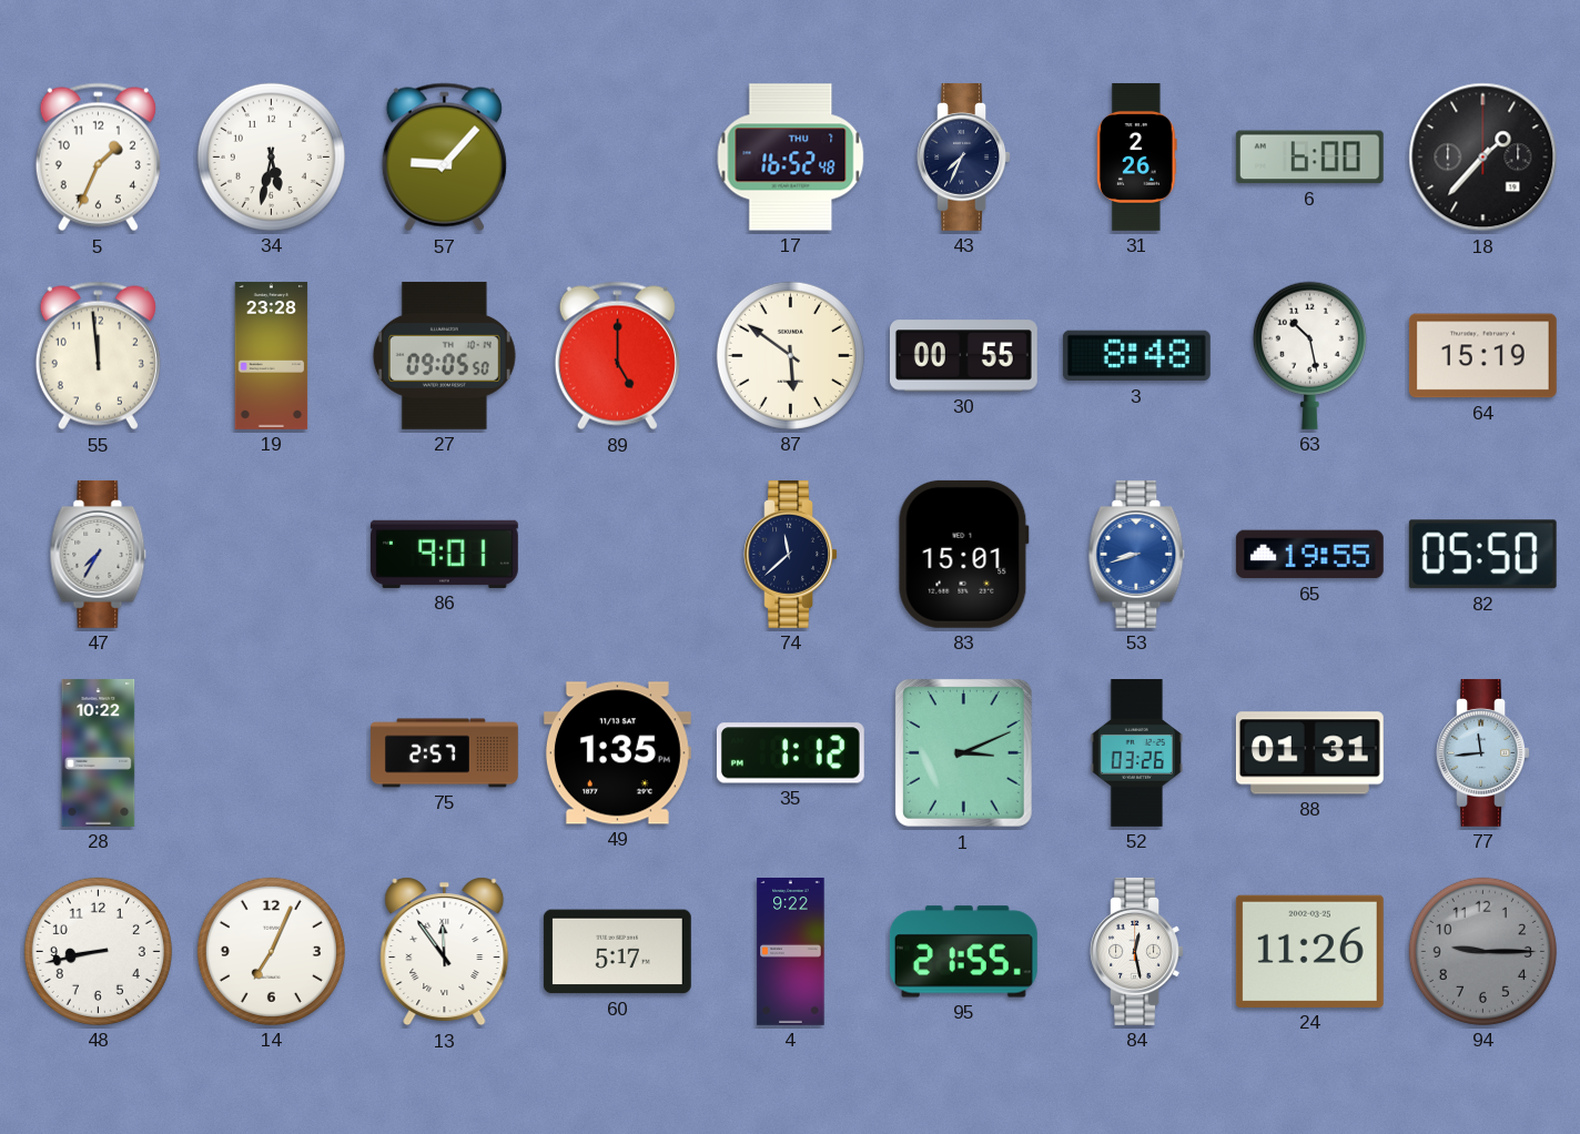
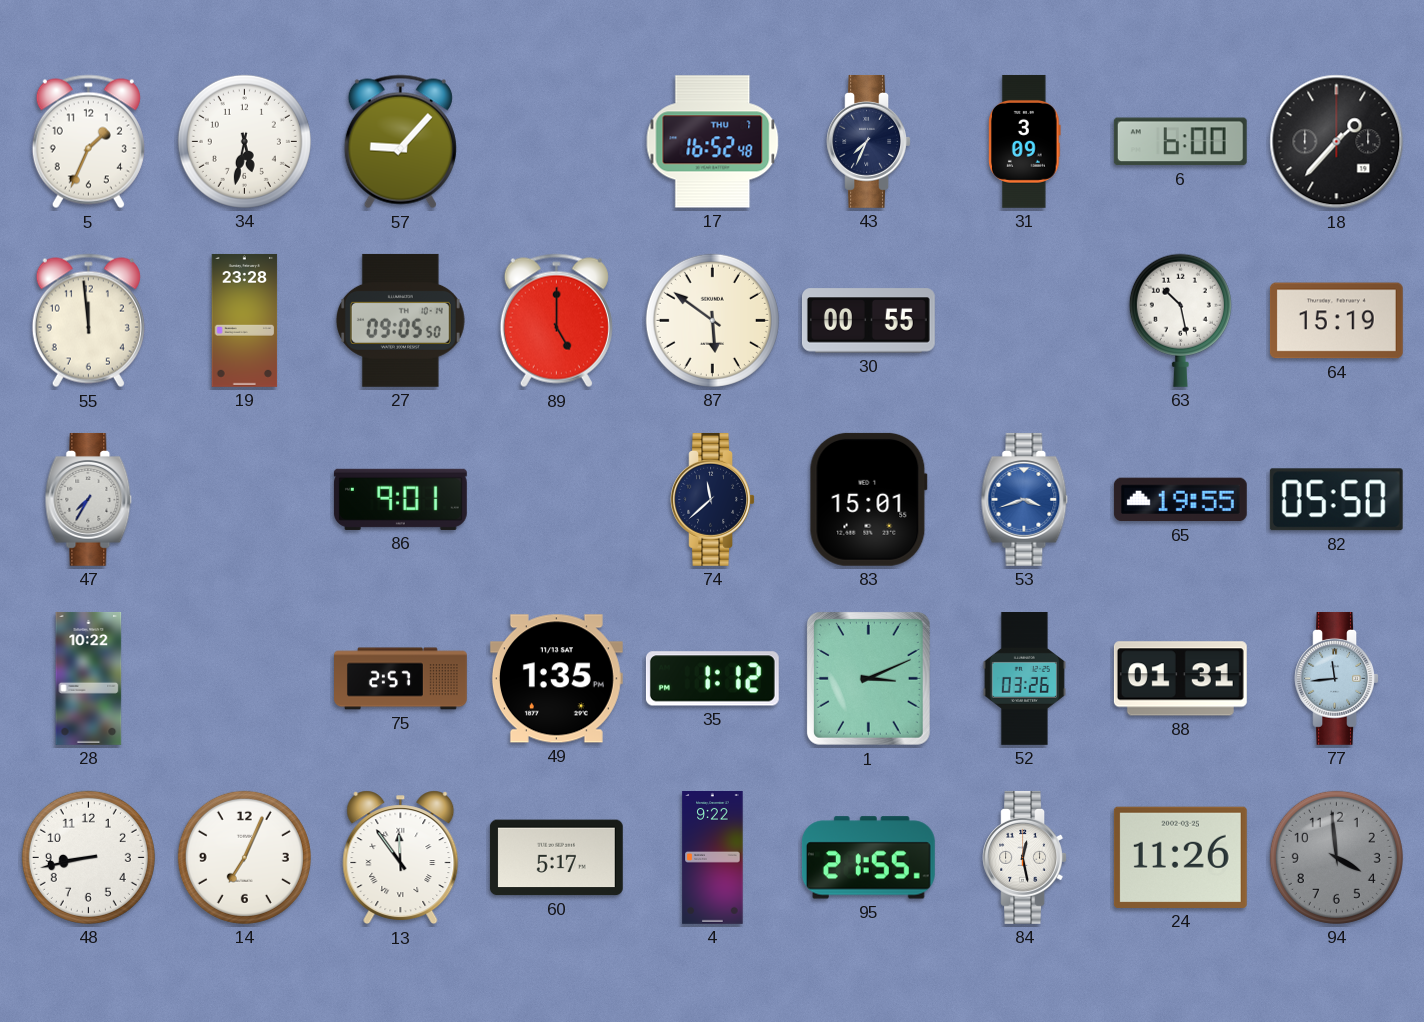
31: 2:26 -> 3:09 (1025, 141)
3: 8:48 -> none (1136, 356)
53: 8:42 -> 3:42 (1025, 499)
94: 9:15 -> 3:59 (1336, 857)
